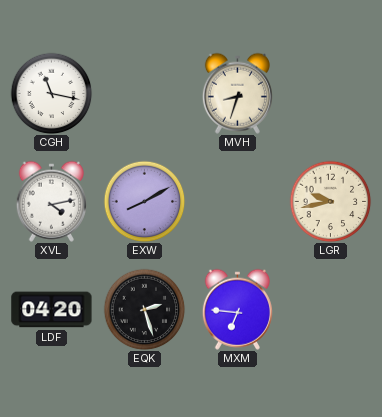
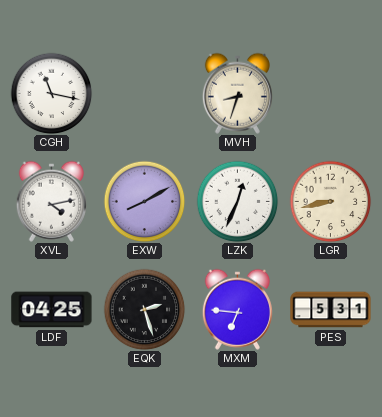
LZK: none -> 12:34 (237, 201)
LGR: 9:43 -> 8:43 (330, 201)
LDF: 04:20 -> 04:25 (52, 310)
PES: none -> 5:31 (331, 310)
